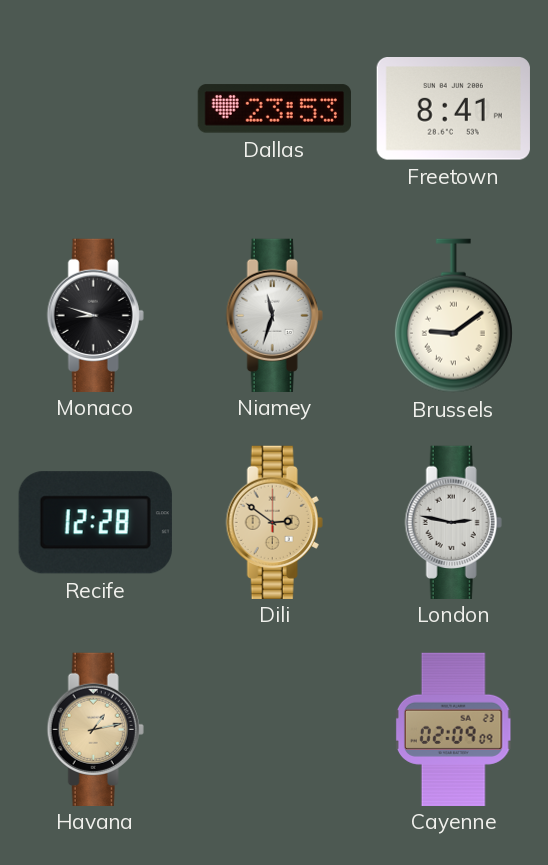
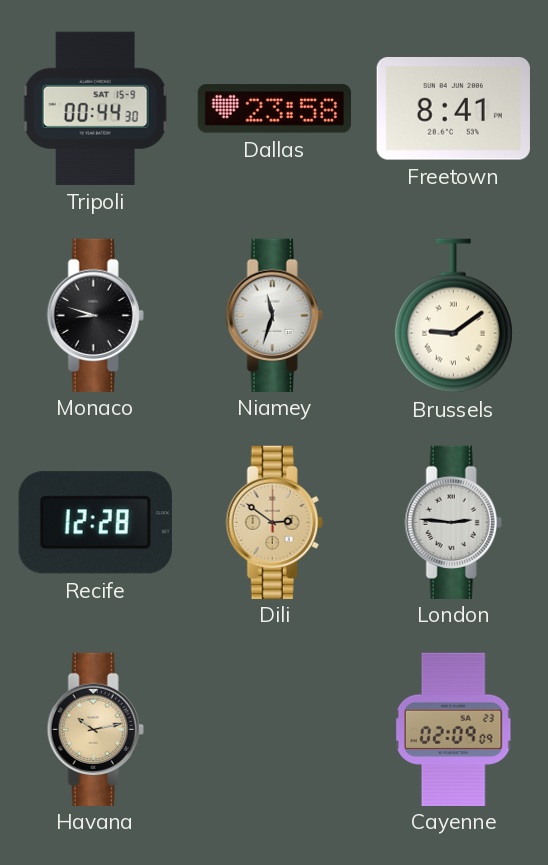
Tripoli: none -> 00:44 (95, 108)
Dallas: 23:53 -> 23:58 (274, 109)
London: 2:47 -> 2:46 (453, 522)
Havana: 1:13 -> 10:13 (95, 729)
